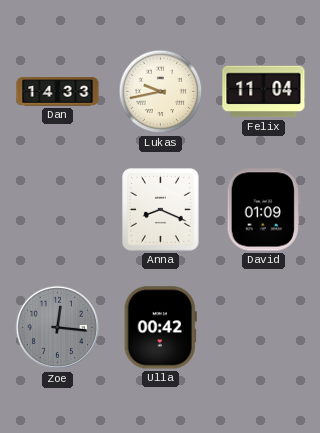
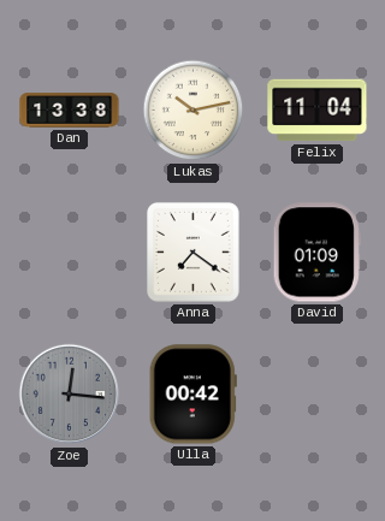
Dan: 14:33 -> 13:38 (70, 111)
Lukas: 9:43 -> 10:13 (194, 111)
Anna: 8:19 -> 7:21 (194, 253)
